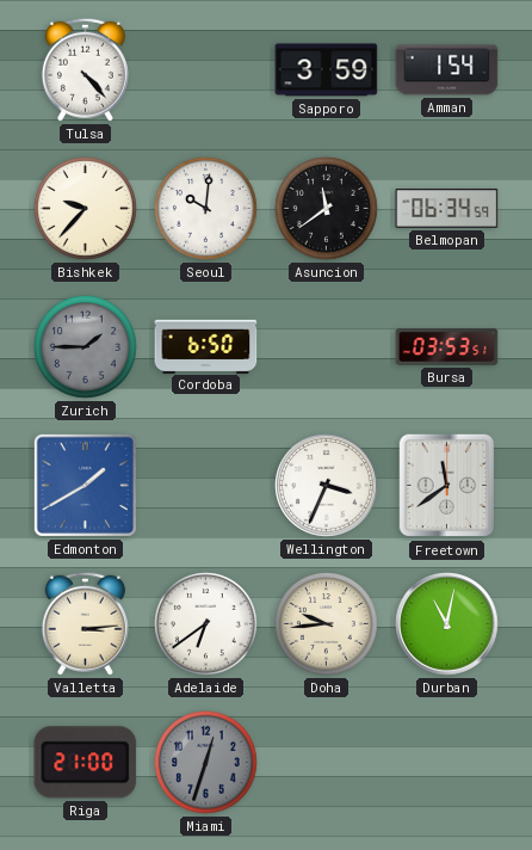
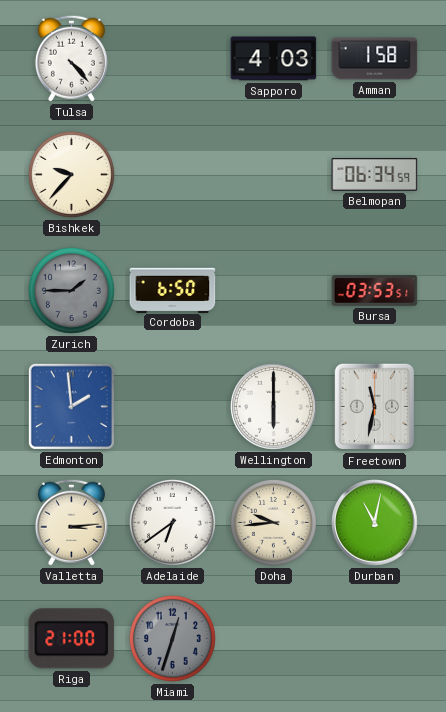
Sapporo: 3:59 -> 4:03 (274, 59)
Amman: 1:54 -> 1:58 (375, 59)
Seoul: 10:01 -> none (205, 208)
Asuncion: 11:39 -> none (326, 208)
Edmonton: 1:40 -> 1:59 (71, 406)
Wellington: 3:34 -> 6:00 (274, 407)
Freetown: 11:39 -> 11:32 (375, 407)
